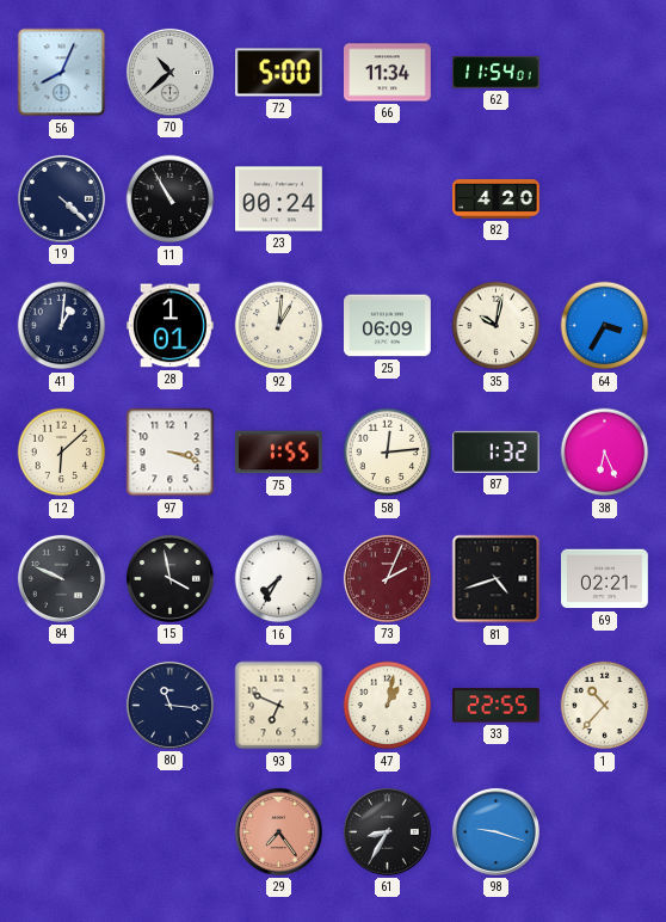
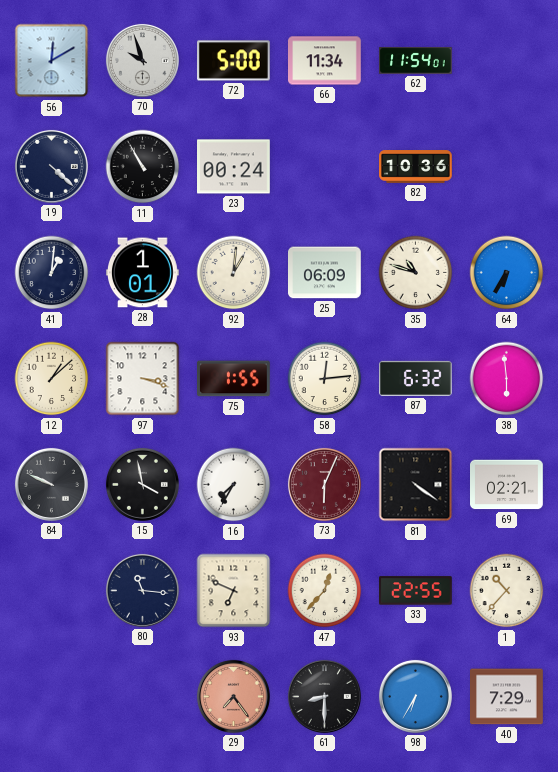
56: 8:04 -> 12:10 (52, 61)
70: 10:38 -> 9:57 (142, 60)
82: 4:20 -> 10:36 (416, 167)
35: 10:02 -> 10:48 (416, 273)
64: 3:35 -> 6:35 (507, 273)
12: 6:08 -> 1:08 (52, 379)
87: 1:32 -> 6:32 (416, 378)
38: 6:26 -> 5:59 (507, 379)
73: 2:04 -> 6:04 (324, 484)
81: 4:42 -> 4:21 (416, 485)
47: 1:02 -> 12:37 (325, 591)
61: 8:35 -> 8:30 (324, 696)
98: 9:18 -> 6:35 (415, 696)
40: none -> 7:29 (507, 697)
